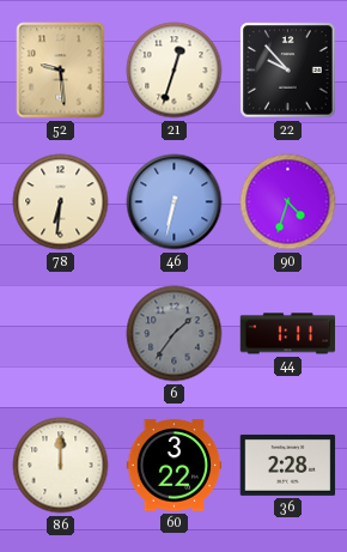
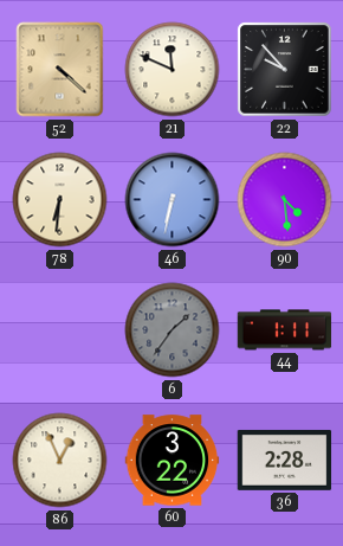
52: 9:29 -> 4:22 (60, 70)
21: 12:33 -> 11:49 (173, 70)
90: 4:33 -> 4:29 (285, 200)
86: 12:00 -> 12:56 (60, 461)
